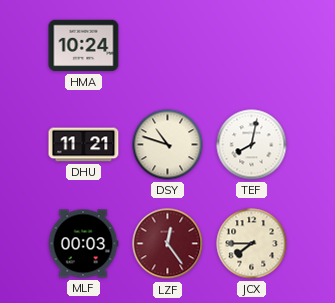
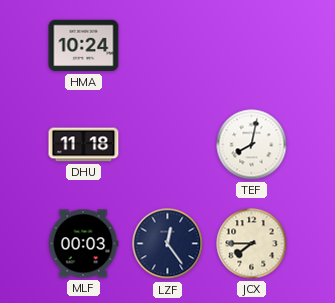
DHU: 11:21 -> 11:18 (84, 145)
DSY: 10:48 -> none (168, 145)
LZF dial: burgundy -> navy (168, 244)
